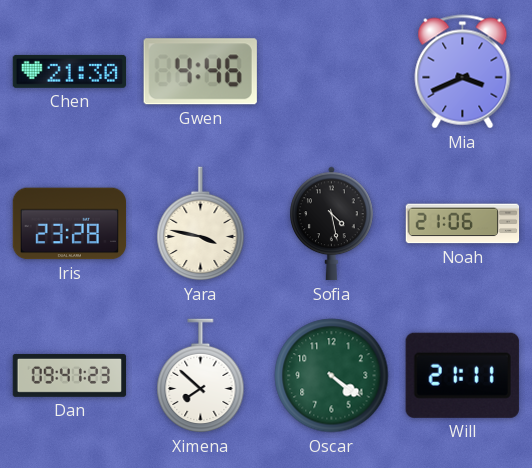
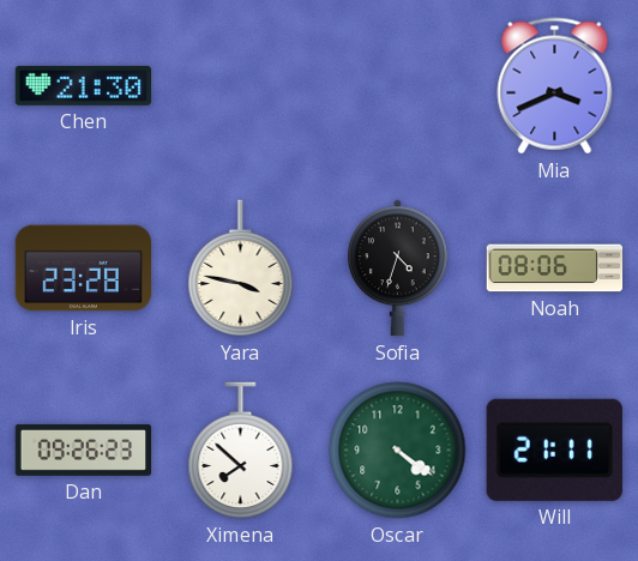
Gwen: 4:46 -> none (200, 72)
Sofia: 4:28 -> 4:33 (398, 269)
Noah: 21:06 -> 08:06 (555, 269)
Dan: 09:41 -> 09:26 (84, 450)
